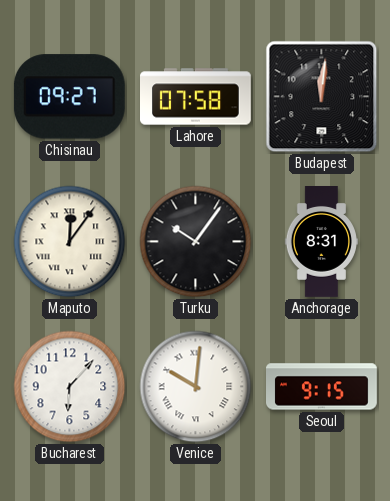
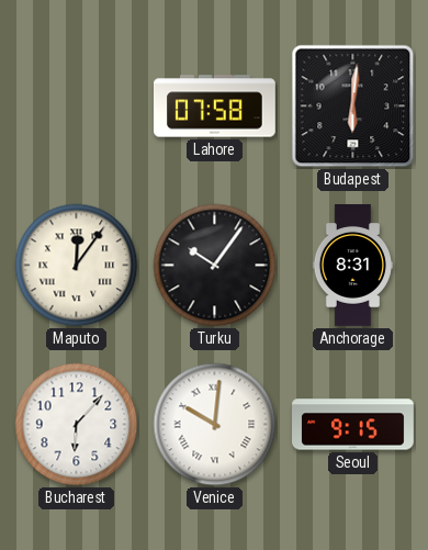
Chisinau: 09:27 -> none (69, 97)
Budapest: 12:01 -> 6:01 (353, 106)
